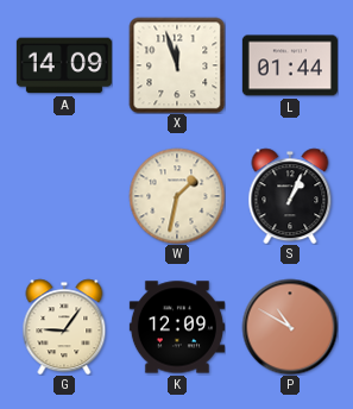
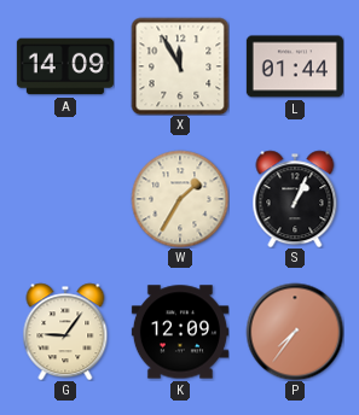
X: 11:57 -> 11:55 (180, 66)
W: 1:32 -> 1:35 (180, 199)
P: 10:50 -> 7:36 (295, 332)
